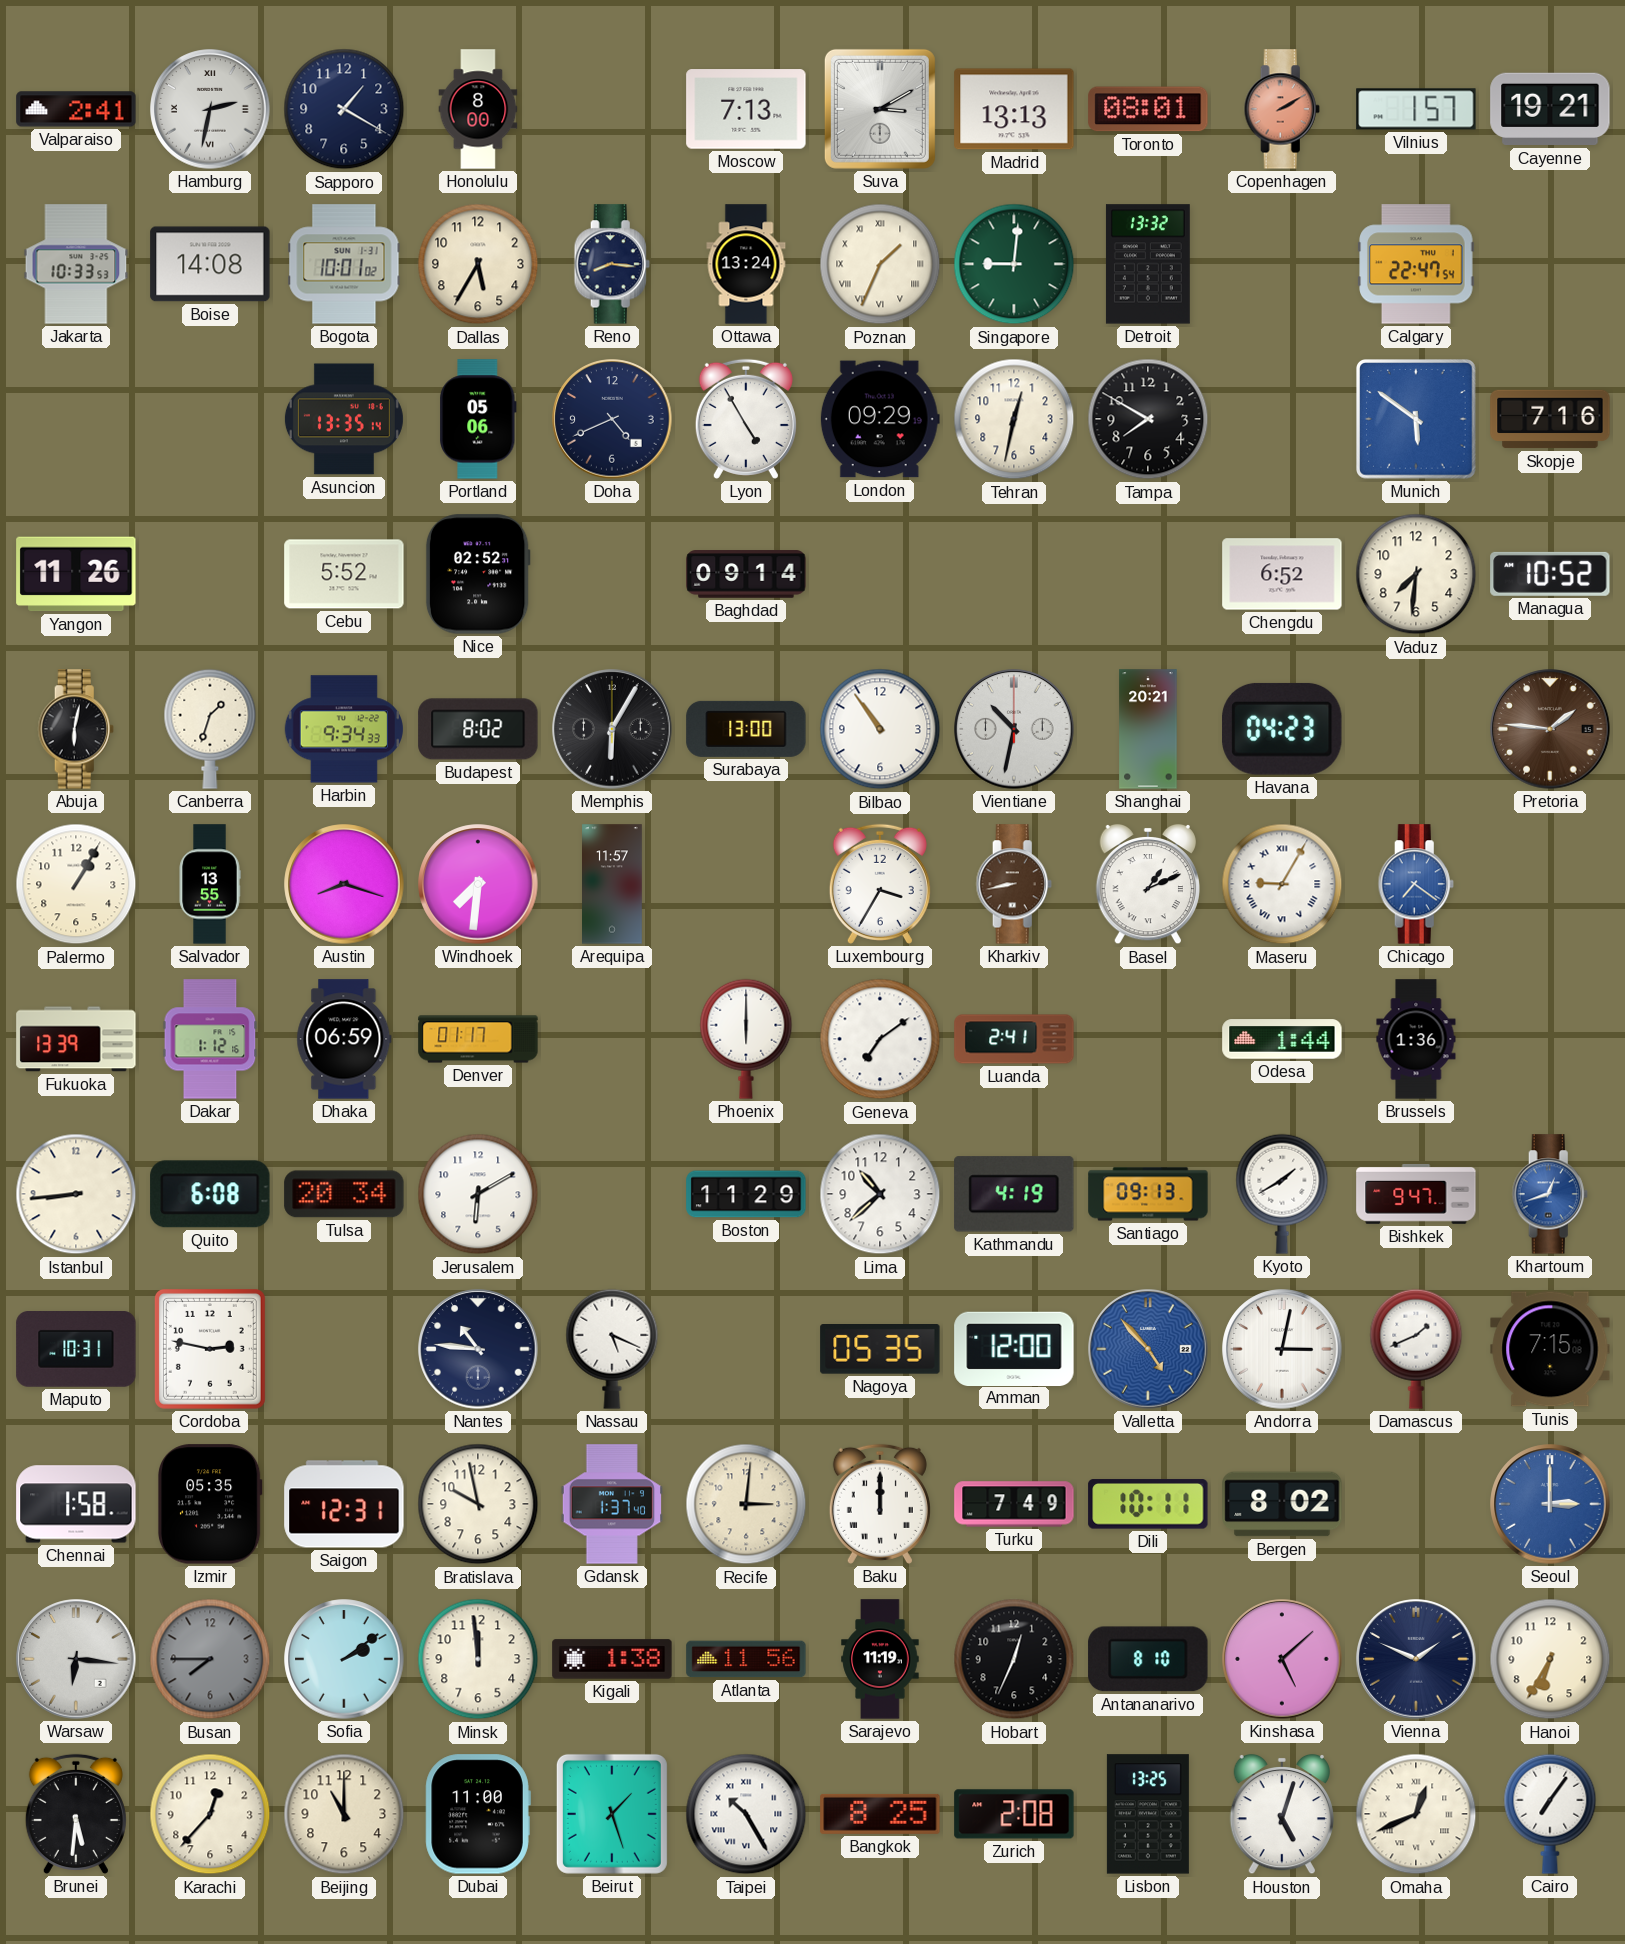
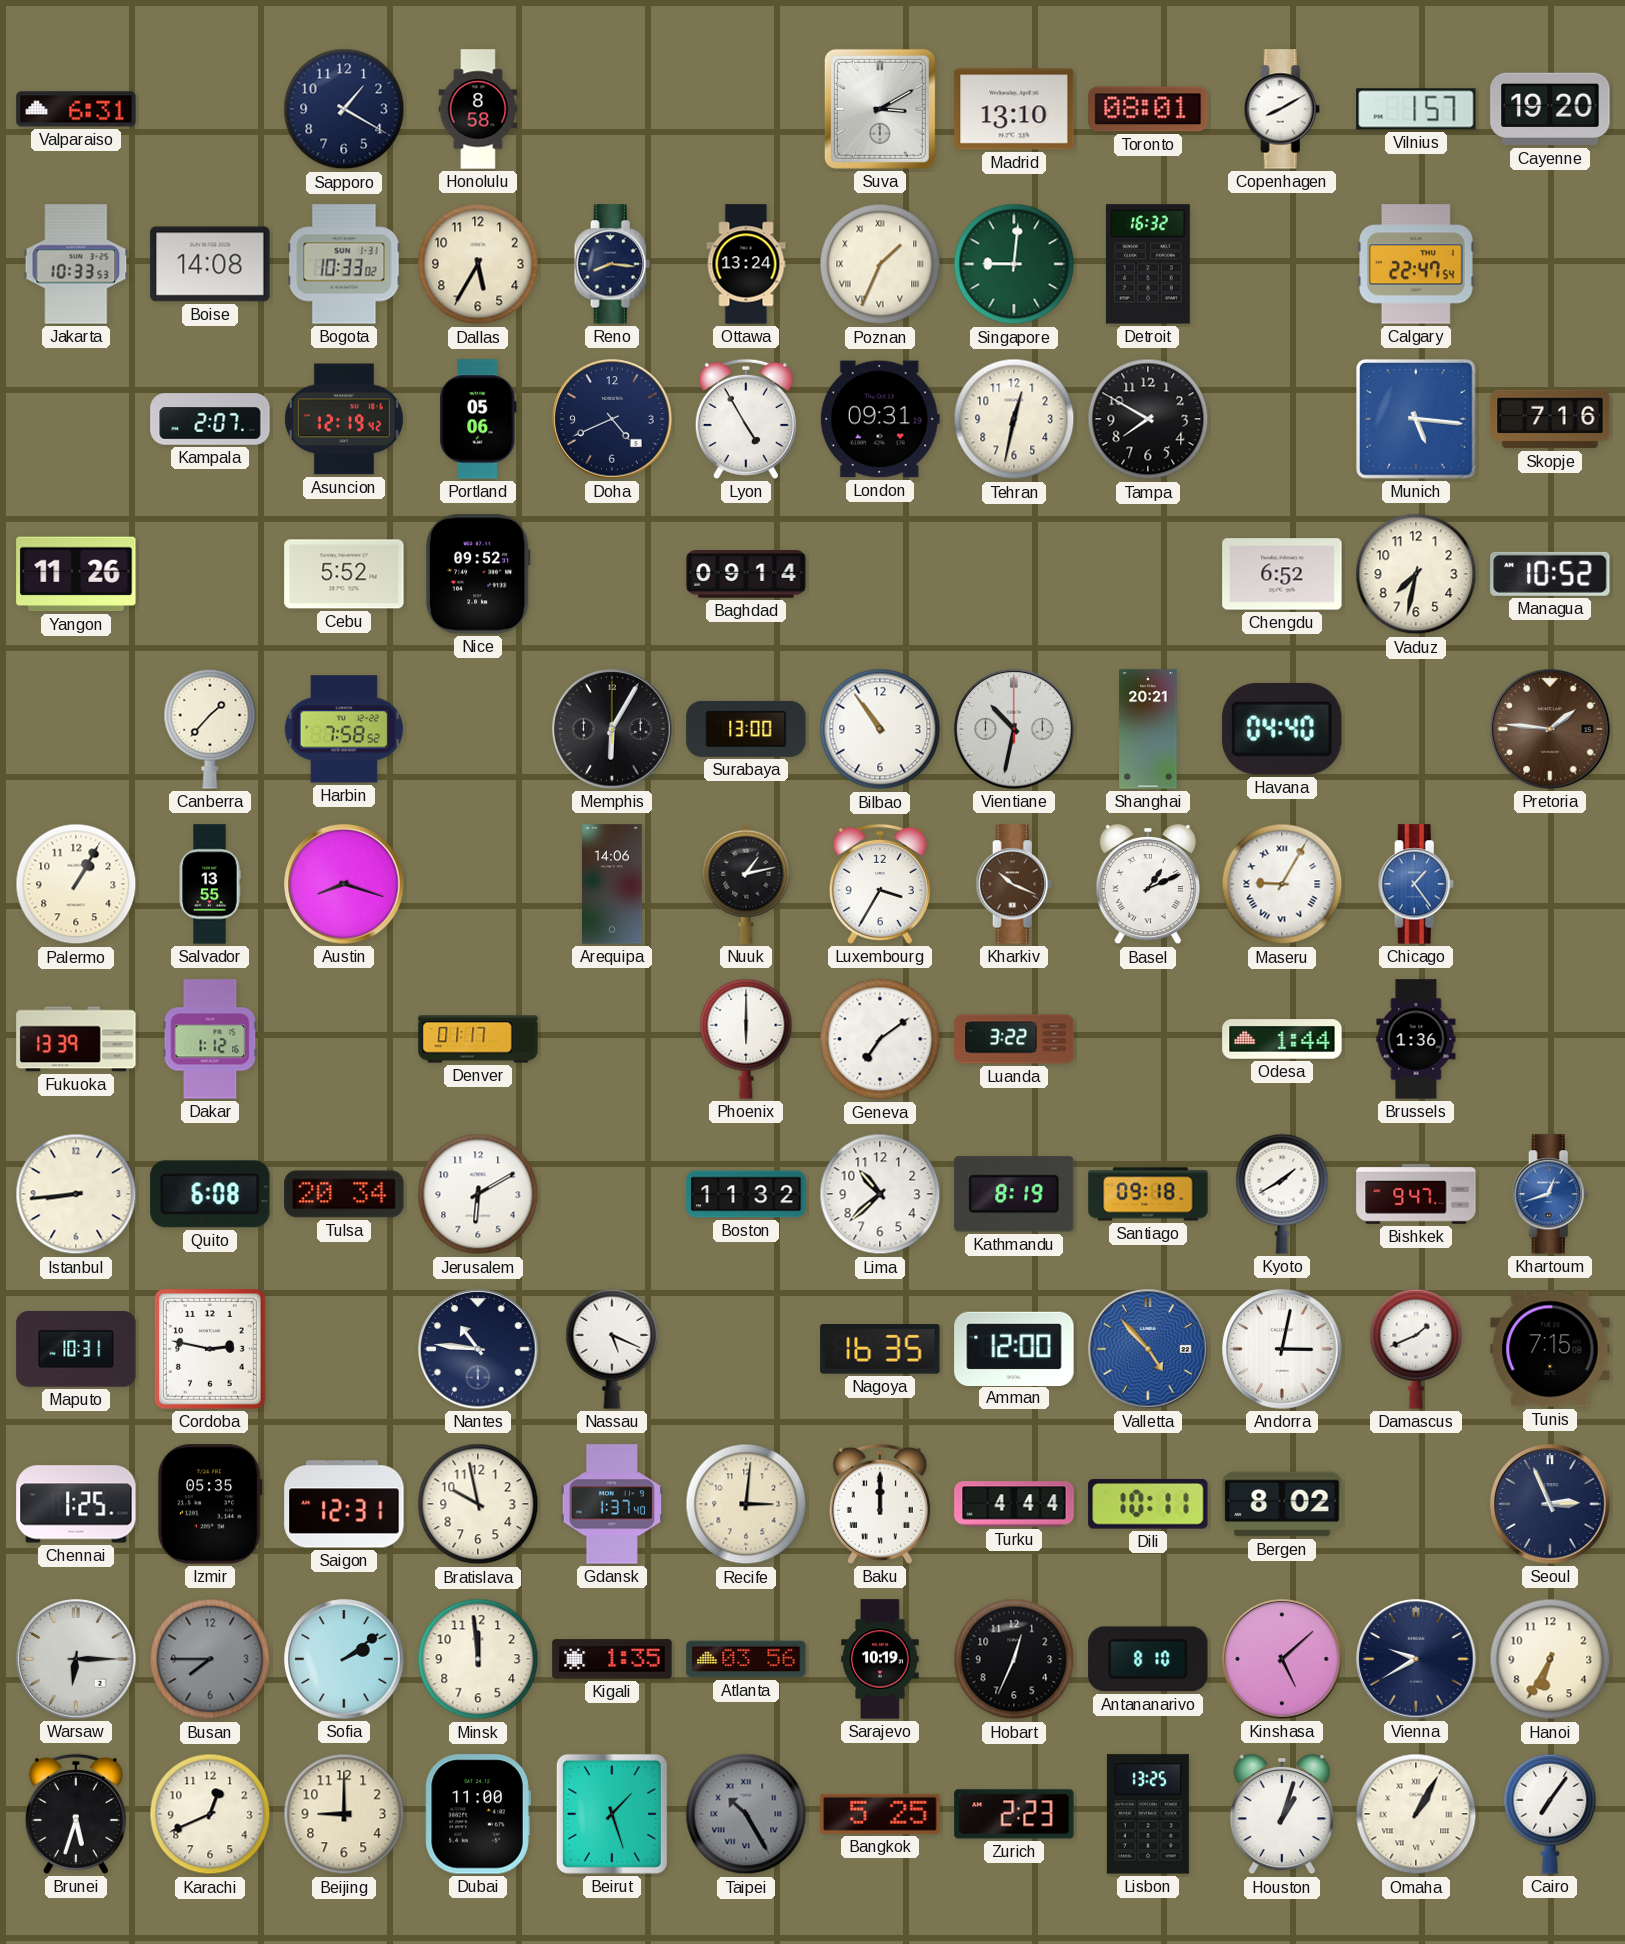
Valparaiso: 2:41 -> 6:31 (76, 109)
Hamburg: 2:32 -> none (210, 109)
Honolulu: 8:00 -> 8:58 (478, 109)
Moscow: 7:13 -> none (746, 109)
Madrid: 13:13 -> 13:10 (1014, 109)
Copenhagen: 2:10 -> 8:10 (1282, 109)
Copenhagen dial: salmon -> white (1282, 109)
Cayenne: 19:21 -> 19:20 (1550, 109)
Bogota: 10:01 -> 10:33 (344, 264)
Detroit: 13:32 -> 16:32 (1148, 264)
Kampala: none -> 2:07 (210, 419)
Asuncion: 13:35 -> 12:19 (344, 419)
London: 09:29 -> 09:31 (880, 419)
Munich: 5:51 -> 5:16 (1416, 419)
Nice: 02:52 -> 09:52 (478, 574)
Vaduz: 7:31 -> 7:32 (1416, 574)
Abuja: 6:02 -> none (76, 729)
Canberra: 1:33 -> 1:37 (210, 729)
Harbin: 9:34 -> 7:58 (344, 729)
Budapest: 8:02 -> none (478, 729)
Havana: 04:23 -> 04:40 (1282, 729)
Windhoek: 7:31 -> none (478, 884)
Arequipa: 11:57 -> 14:06 (613, 884)
Nuuk: none -> 1:13 (746, 884)
Kharkiv: 8:43 -> 10:19 (1014, 884)
Chicago: 7:21 -> 1:24 (1416, 884)
Dhaka: 06:59 -> none (344, 1039)
Luanda: 2:41 -> 3:22 (1014, 1039)
Boston: 11:29 -> 11:32 (746, 1194)
Kathmandu: 4:19 -> 8:19 (1014, 1194)
Santiago: 09:13 -> 09:18 (1148, 1194)
Nagoya: 05:35 -> 16:35 (880, 1350)
Chennai: 1:58 -> 1:25 (76, 1504)
Turku: 7:49 -> 4:44 (1014, 1504)
Seoul: 3:00 -> 2:56 (1550, 1504)
Seoul dial: blue -> navy (1550, 1504)
Warsaw: 6:16 -> 6:15 (76, 1659)
Kigali: 1:38 -> 1:35 (612, 1659)
Atlanta: 11:56 -> 03:56 (746, 1659)
Sarajevo: 11:19 -> 10:19 (880, 1659)
Vienna: 1:49 -> 9:40 (1416, 1659)
Brunei: 5:31 -> 5:33 (76, 1814)
Karachi: 12:37 -> 12:41 (210, 1814)
Beijing: 11:00 -> 9:00 (344, 1814)
Taipei dial: white -> grey (746, 1814)
Bangkok: 8:25 -> 5:25 (880, 1814)
Zurich: 2:08 -> 2:23 (1014, 1814)
Houston: 5:03 -> 1:03 (1281, 1814)
Omaha: 12:41 -> 1:05 (1416, 1814)
